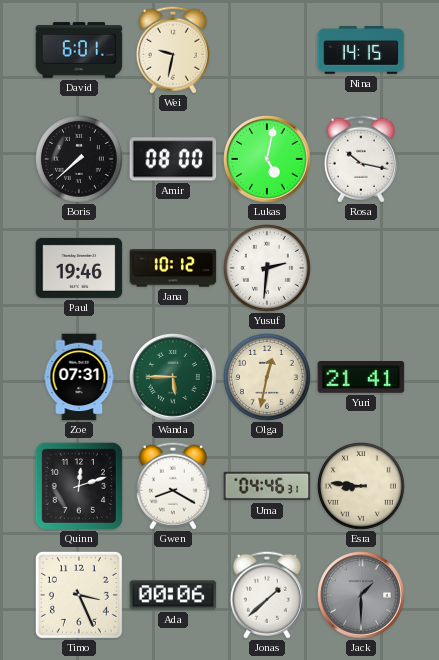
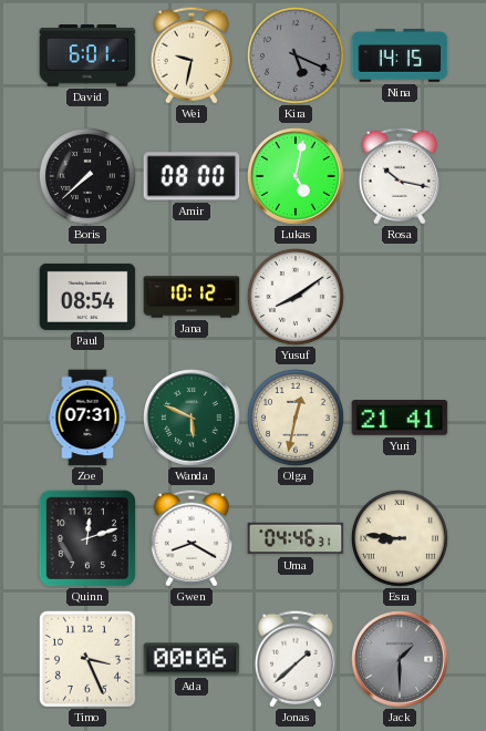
Kira: none -> 5:19 (297, 56)
Paul: 19:46 -> 08:54 (87, 297)
Yusuf: 2:31 -> 8:09 (297, 298)
Wanda: 5:45 -> 5:49 (193, 419)
